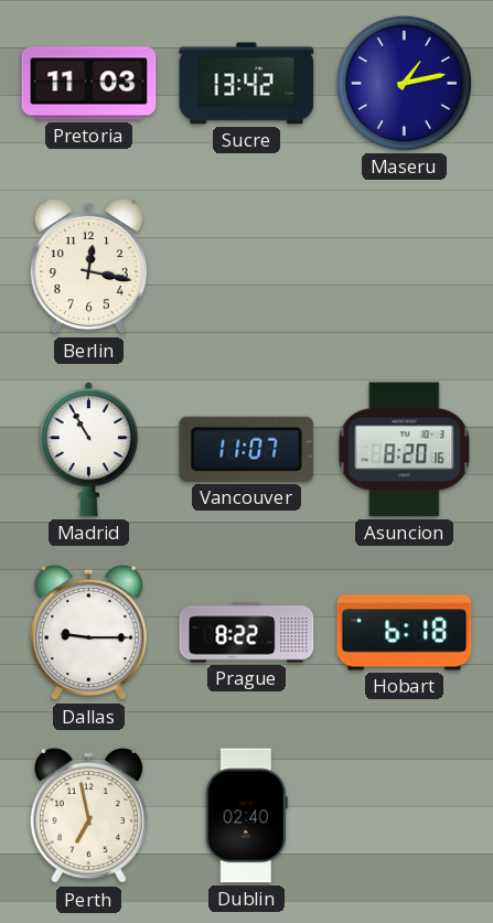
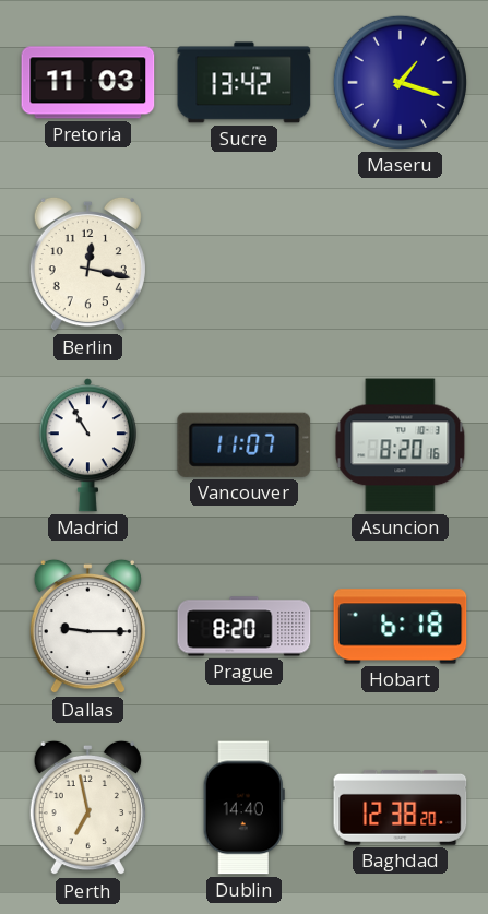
Maseru: 1:13 -> 1:18 (400, 82)
Prague: 8:22 -> 8:20 (245, 627)
Dublin: 02:40 -> 14:40 (243, 808)
Baghdad: none -> 12:38 (401, 807)
